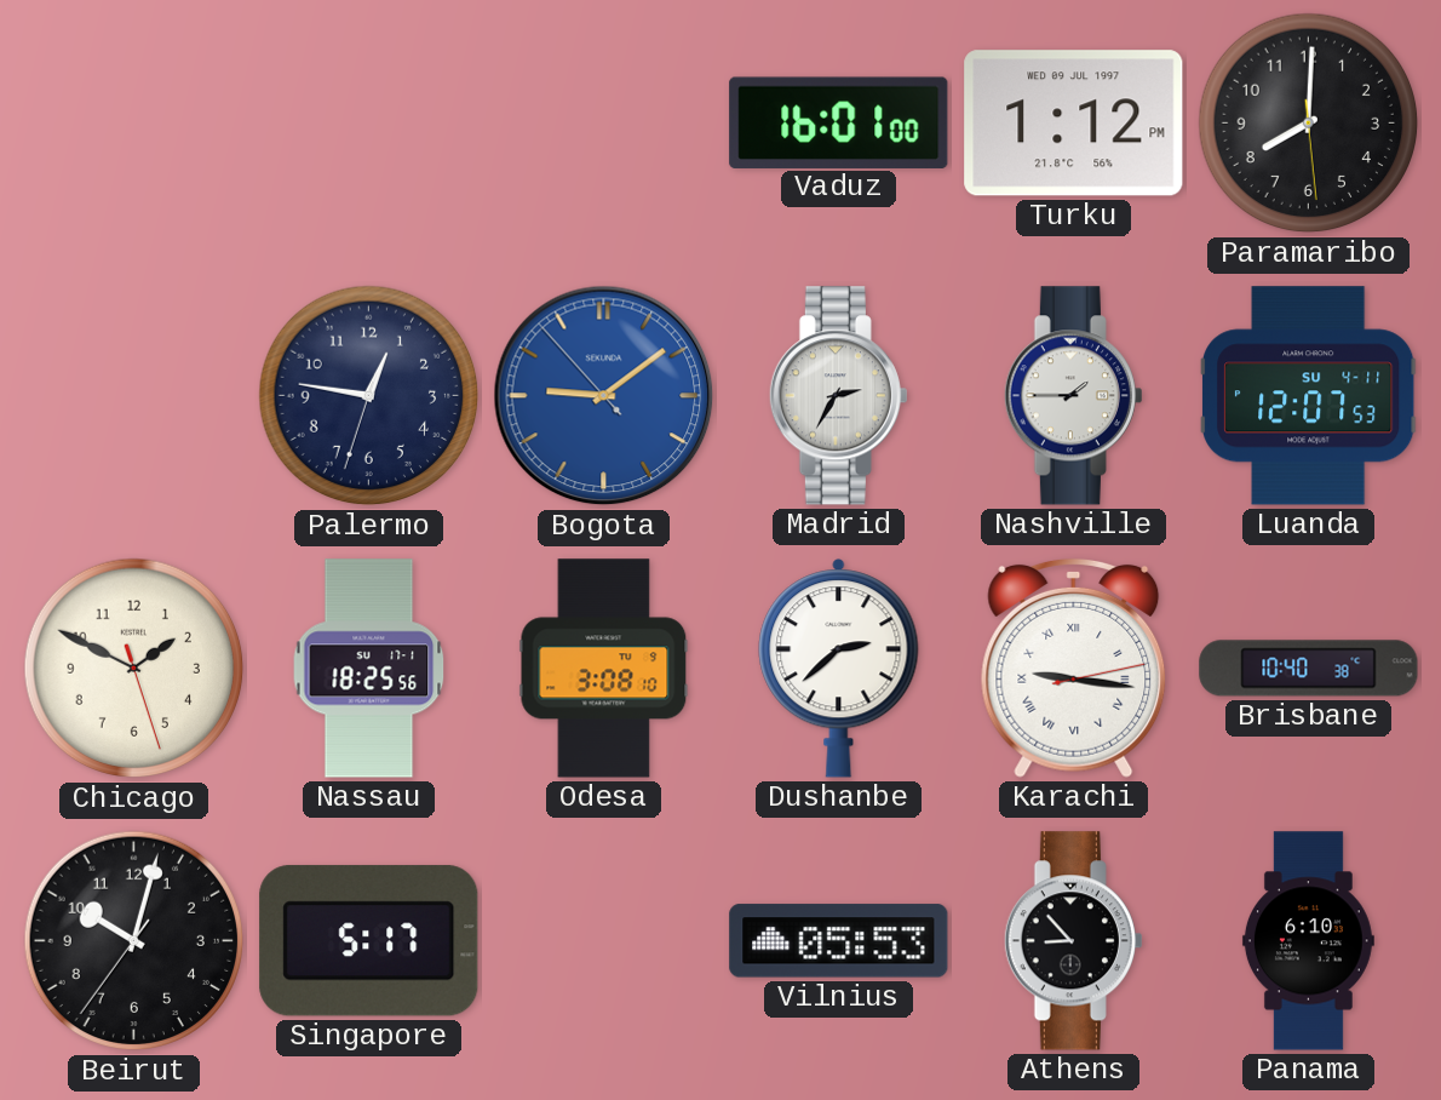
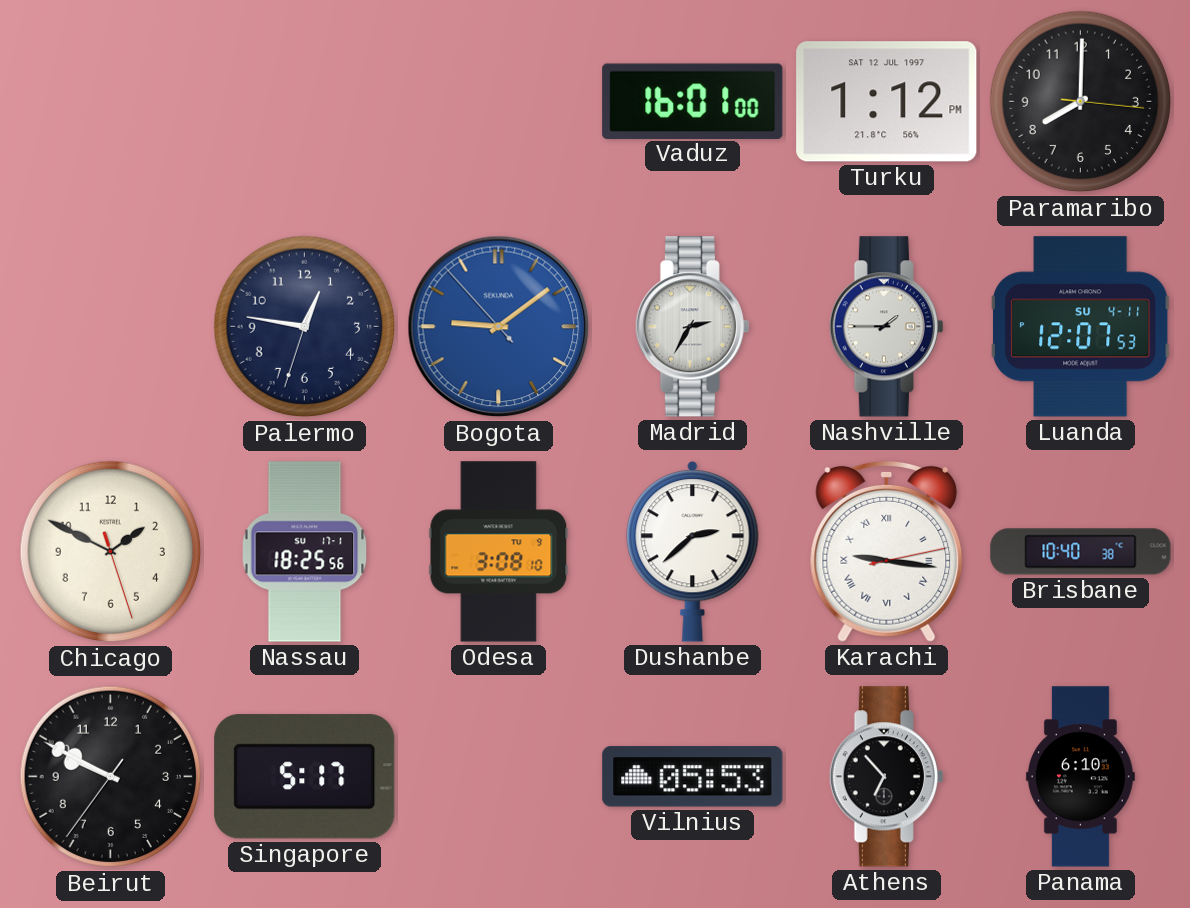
Turku date: WED 09 JUL 1997 -> SAT 12 JUL 1997 (887, 102)
Paramaribo: 8:00:29 -> 8:00:16 (1081, 102)
Beirut: 10:02 -> 9:49 (111, 777)
Athens: 8:53 -> 6:53 (886, 777)
